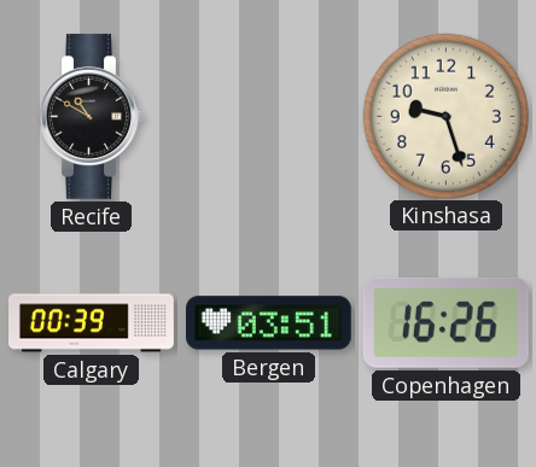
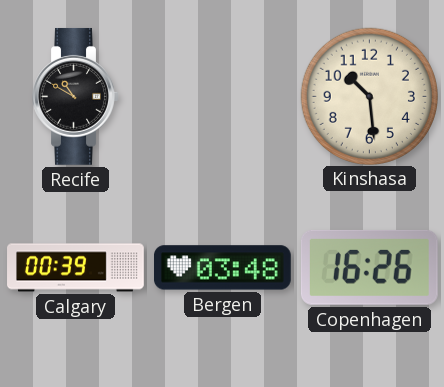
Kinshasa: 9:27 -> 10:29 (369, 96)
Bergen: 03:51 -> 03:48 (223, 268)
